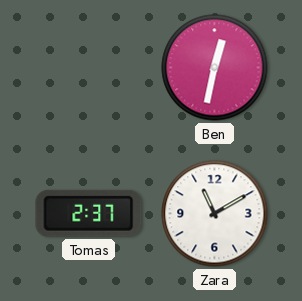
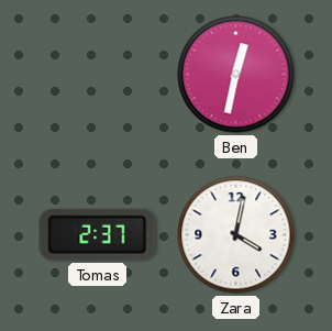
Zara: 11:10 -> 4:02 (236, 235)
